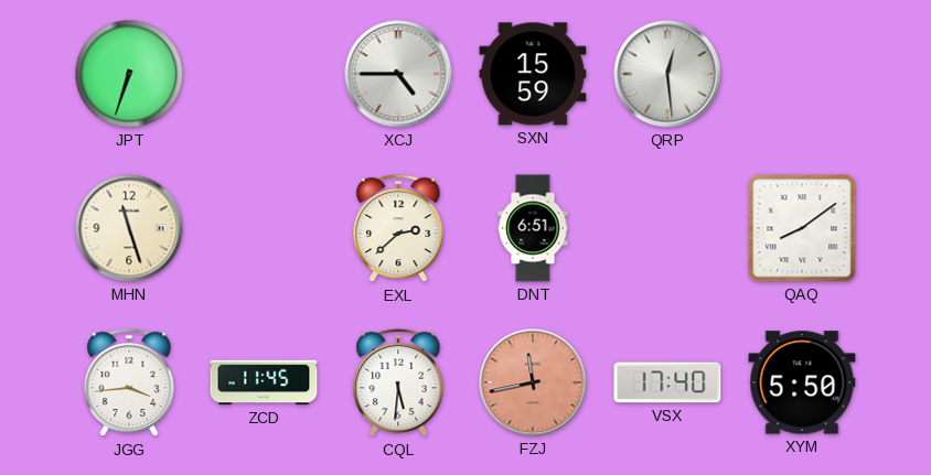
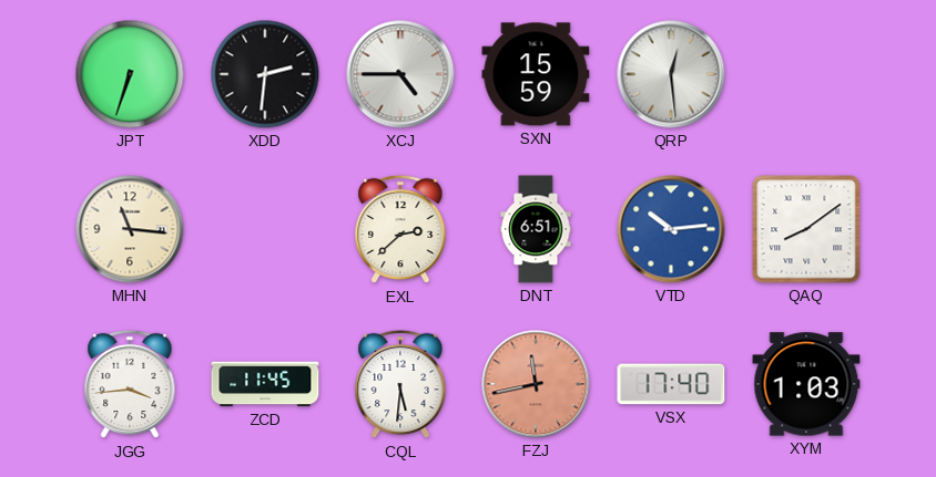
XDD: none -> 2:31 (265, 74)
MHN: 11:27 -> 11:16 (130, 229)
VTD: none -> 10:14 (671, 229)
XYM: 5:50 -> 1:03 (806, 384)
